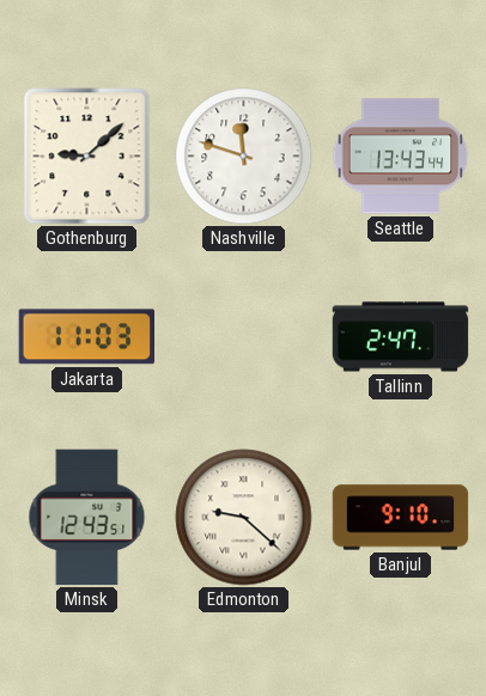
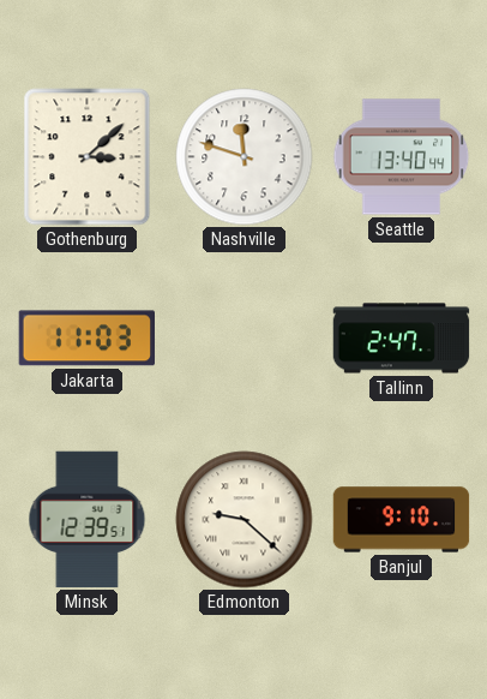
Gothenburg: 9:08 -> 3:08 (88, 157)
Seattle: 13:43 -> 13:40 (402, 157)
Minsk: 12:43 -> 12:39 (88, 520)
